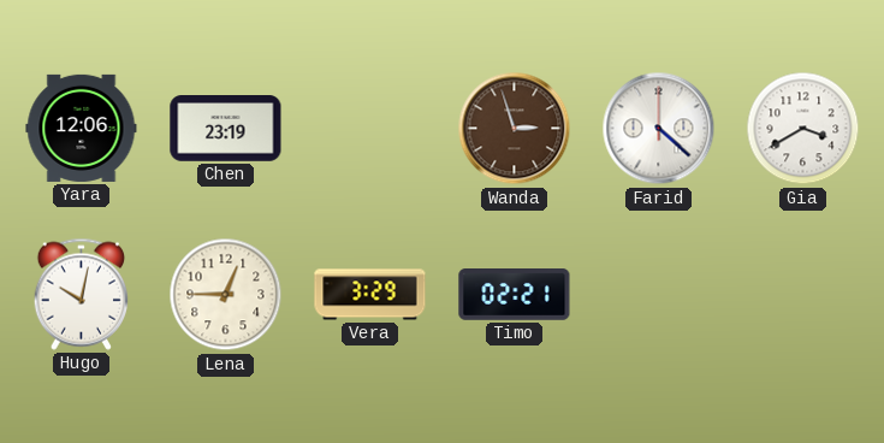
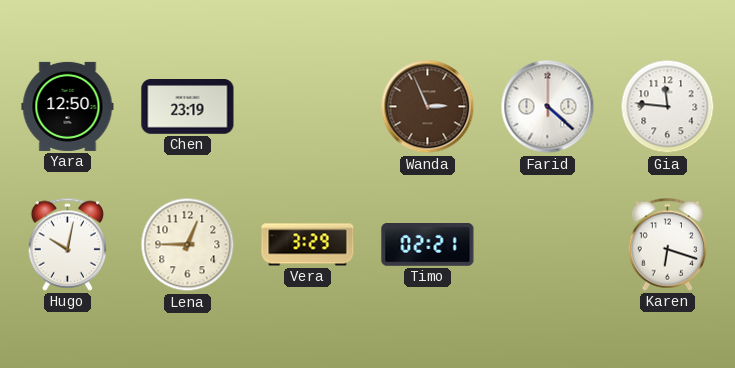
Yara: 12:06 -> 12:50 (68, 106)
Wanda: 2:57 -> 2:56 (428, 107)
Gia: 3:40 -> 11:46 (668, 107)
Karen: none -> 6:18 (668, 244)
